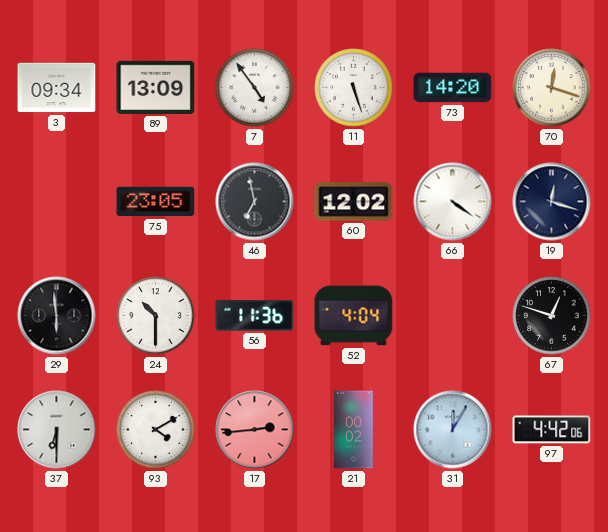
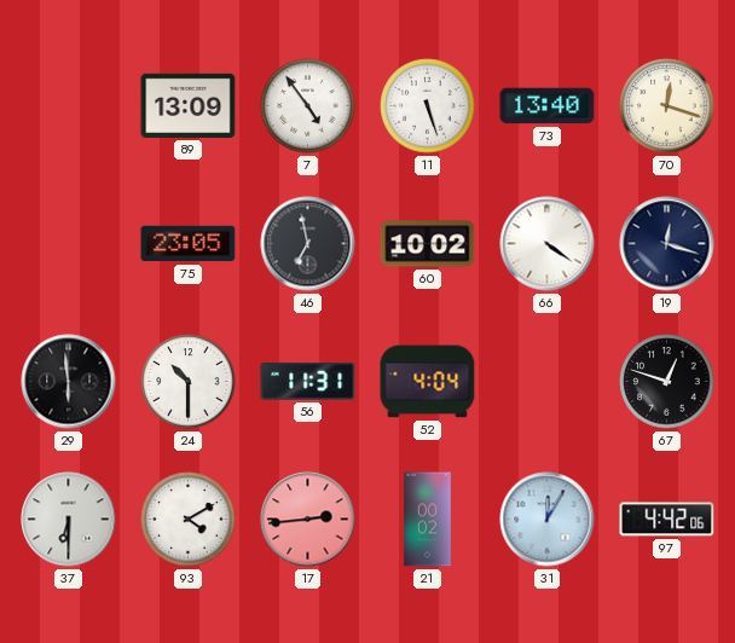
3: 09:34 -> none (57, 88)
73: 14:20 -> 13:40 (548, 106)
60: 12:02 -> 10:02 (428, 244)
56: 11:36 -> 11:31 (308, 382)
